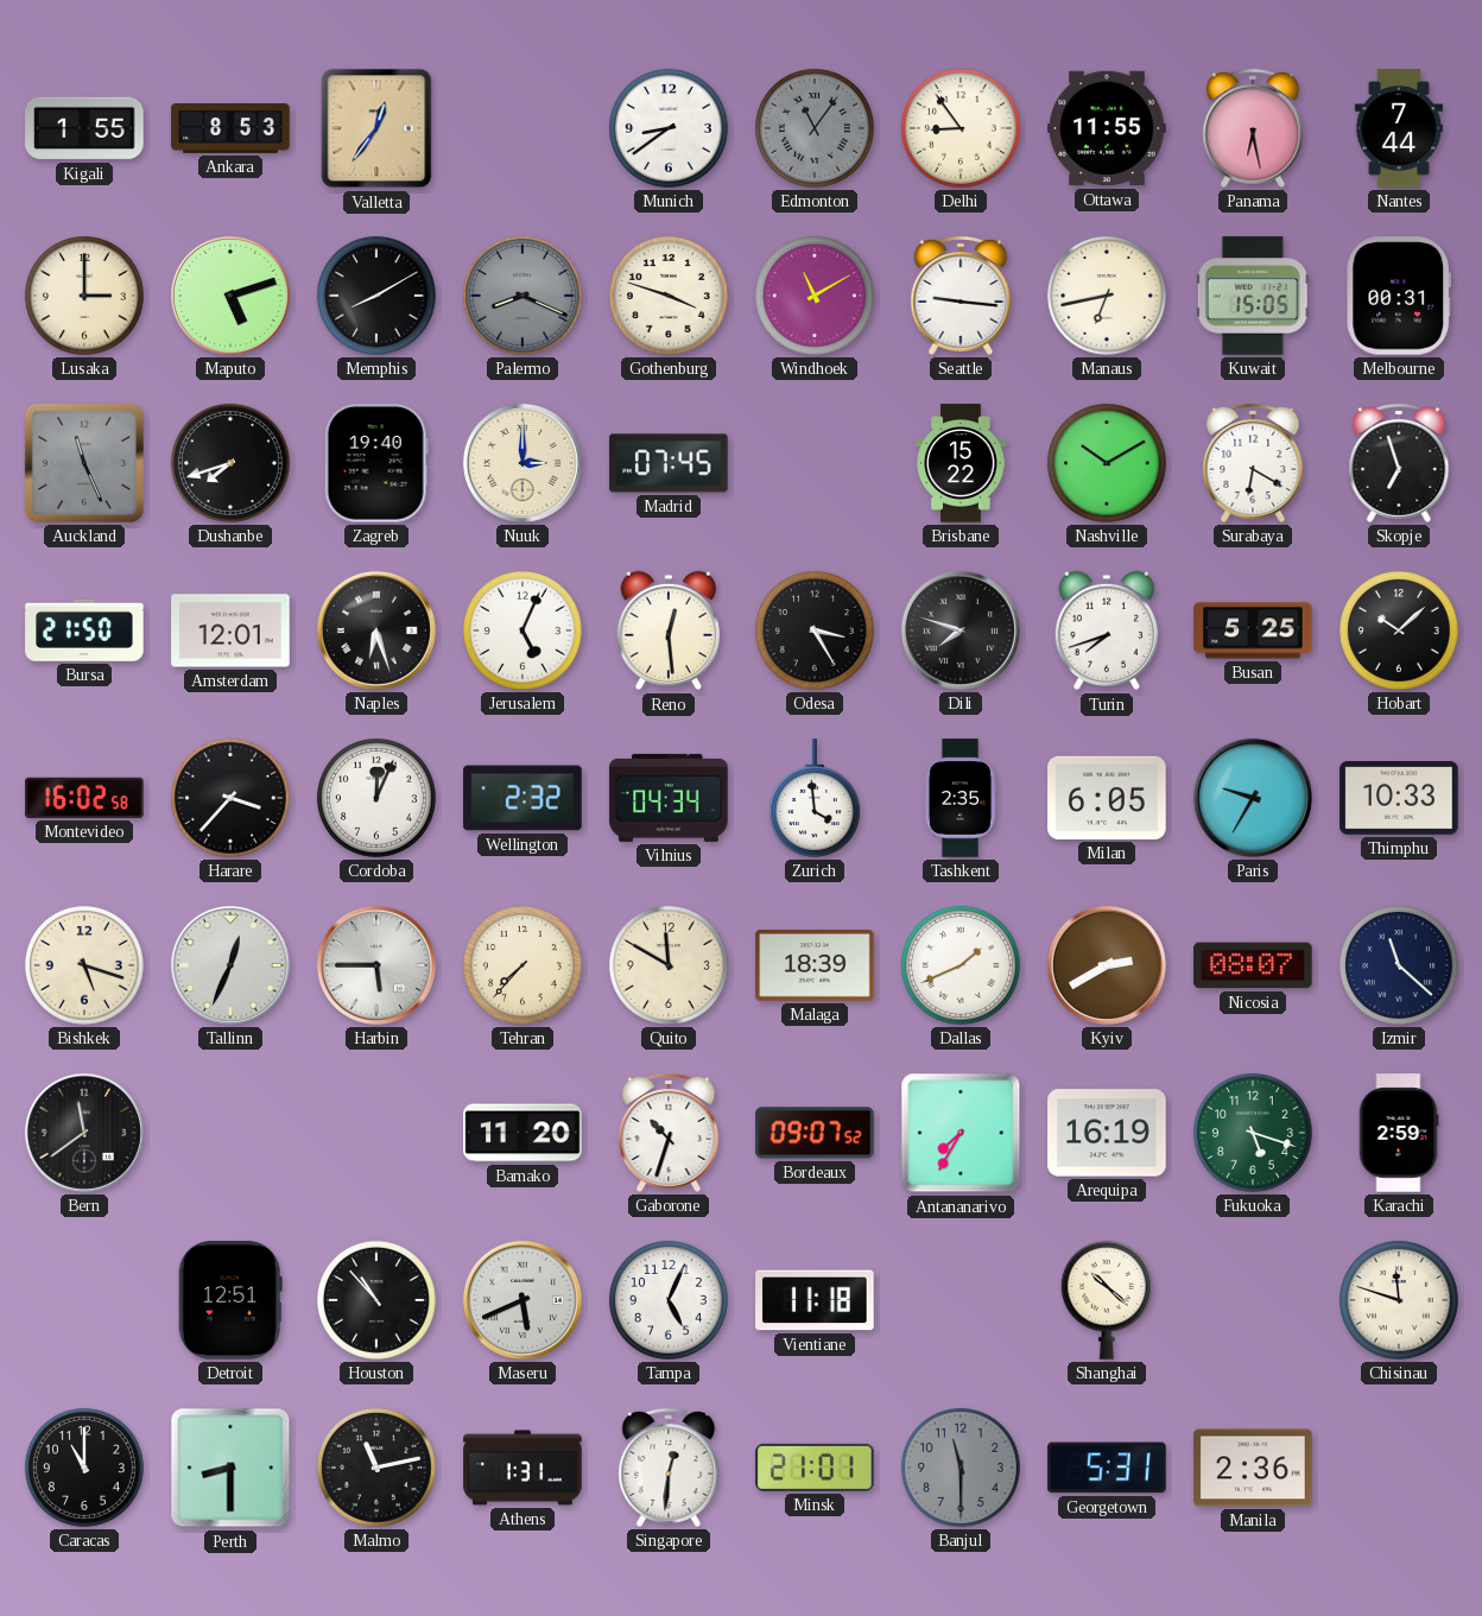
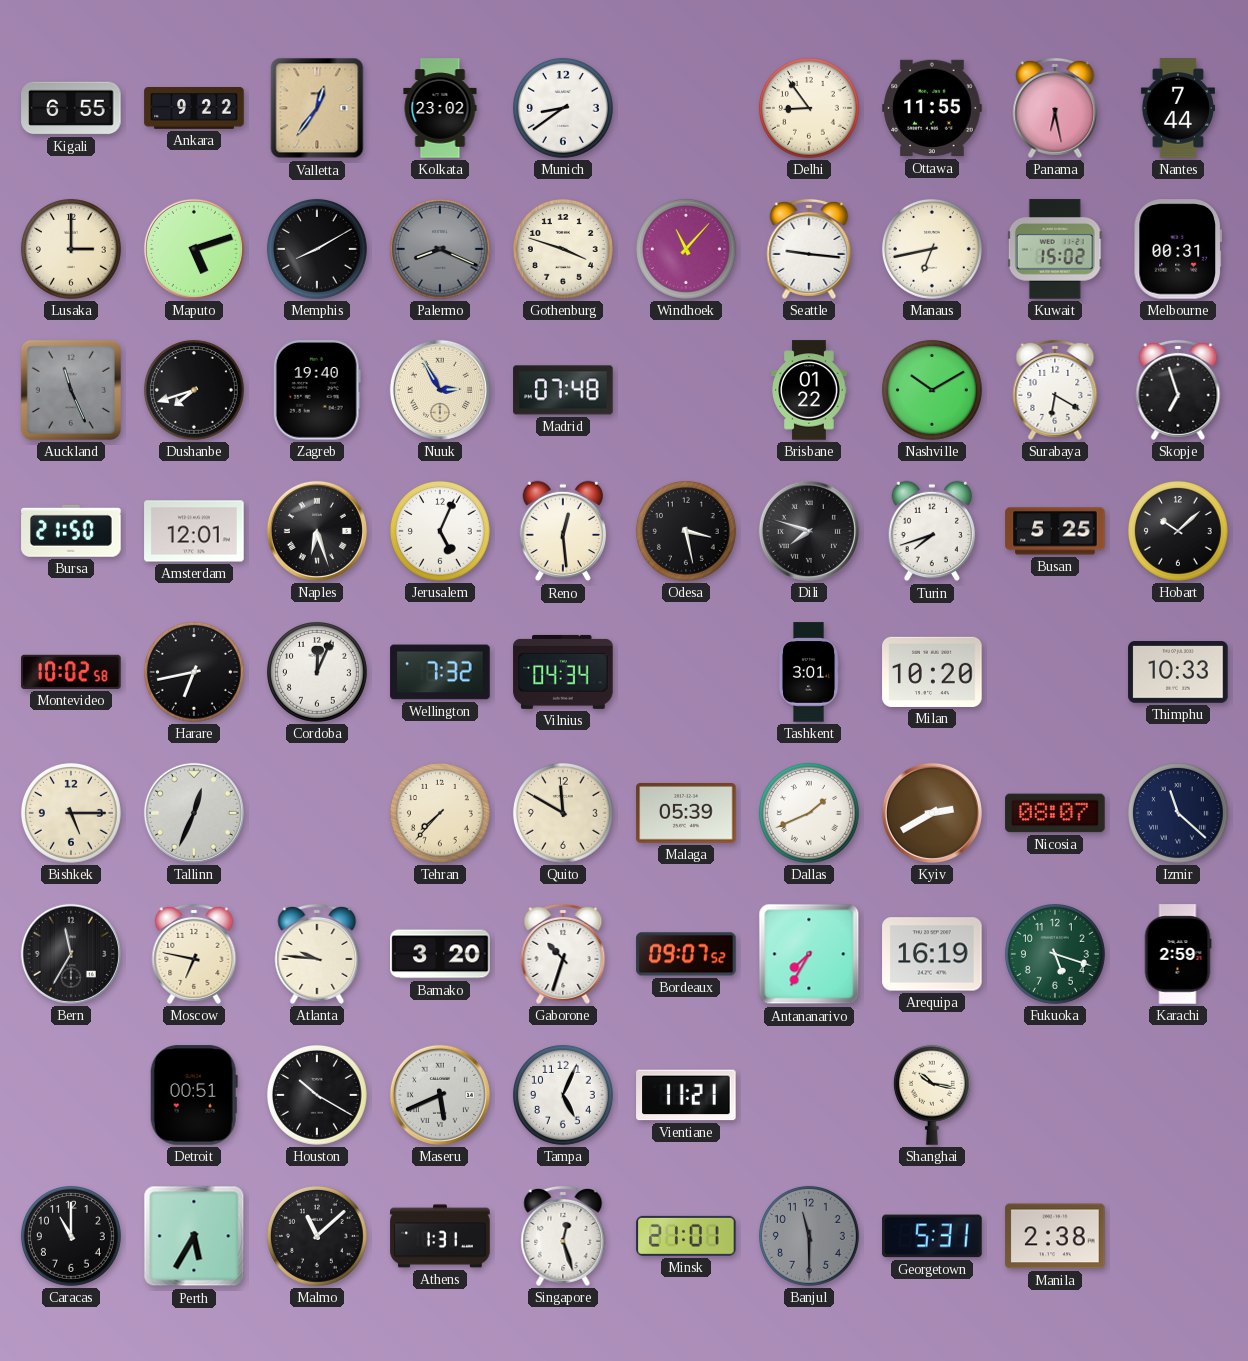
Kigali: 1:55 -> 6:55 (71, 108)
Ankara: 8:53 -> 9:22 (194, 109)
Kolkata: none -> 23:02 (440, 108)
Edmonton: 11:06 -> none (815, 128)
Windhoek: 11:10 -> 11:07 (686, 249)
Kuwait: 15:05 -> 15:02 (1055, 249)
Nuuk: 3:00 -> 2:55 (440, 390)
Madrid: 07:45 -> 07:48 (563, 390)
Brisbane: 15:22 -> 01:22 (809, 390)
Odesa: 3:25 -> 3:28 (686, 531)
Montevideo: 16:02 -> 10:02 (71, 672)
Harare: 3:37 -> 6:43 (194, 672)
Wellington: 2:32 -> 7:32 (440, 672)
Zurich: 3:59 -> none (815, 798)
Tashkent: 2:35 -> 3:01 (809, 672)
Milan: 6:05 -> 10:20 (932, 672)
Paris: 9:35 -> none (1253, 798)
Bishkek: 5:18 -> 5:15 (71, 813)
Harbin: 5:45 -> none (376, 965)
Malaga: 18:39 -> 05:39 (686, 814)
Bern: 11:39 -> 11:35 (71, 954)
Moscow: none -> 6:47 (194, 954)
Atlanta: none -> 9:46 (317, 954)
Bamako: 11:20 -> 3:20 (440, 954)
Detroit: 12:51 -> 00:51 (194, 1095)
Houston: 10:53 -> 10:20 (317, 1095)
Vientiane: 11:18 -> 11:21 (686, 1095)
Shanghai: 10:22 -> 10:17 (932, 1095)
Chisinau: 11:48 -> none (1399, 1300)
Perth: 8:30 -> 5:35 (194, 1236)
Malmo: 11:13 -> 11:08 (317, 1236)
Singapore: 12:31 -> 12:27 (563, 1236)
Manila: 2:36 -> 2:38 (1055, 1236)
